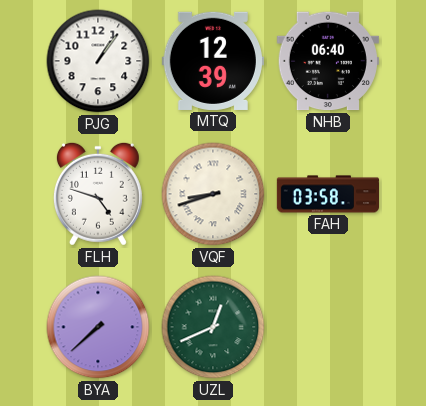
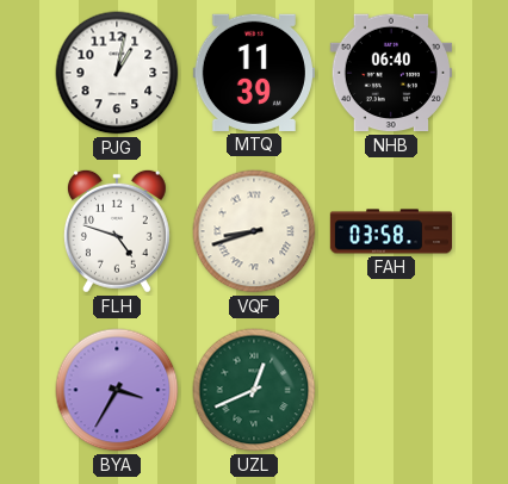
PJG: 1:06 -> 1:02 (117, 73)
MTQ: 12:39 -> 11:39 (254, 73)
BYA: 7:38 -> 3:35 (117, 390)
